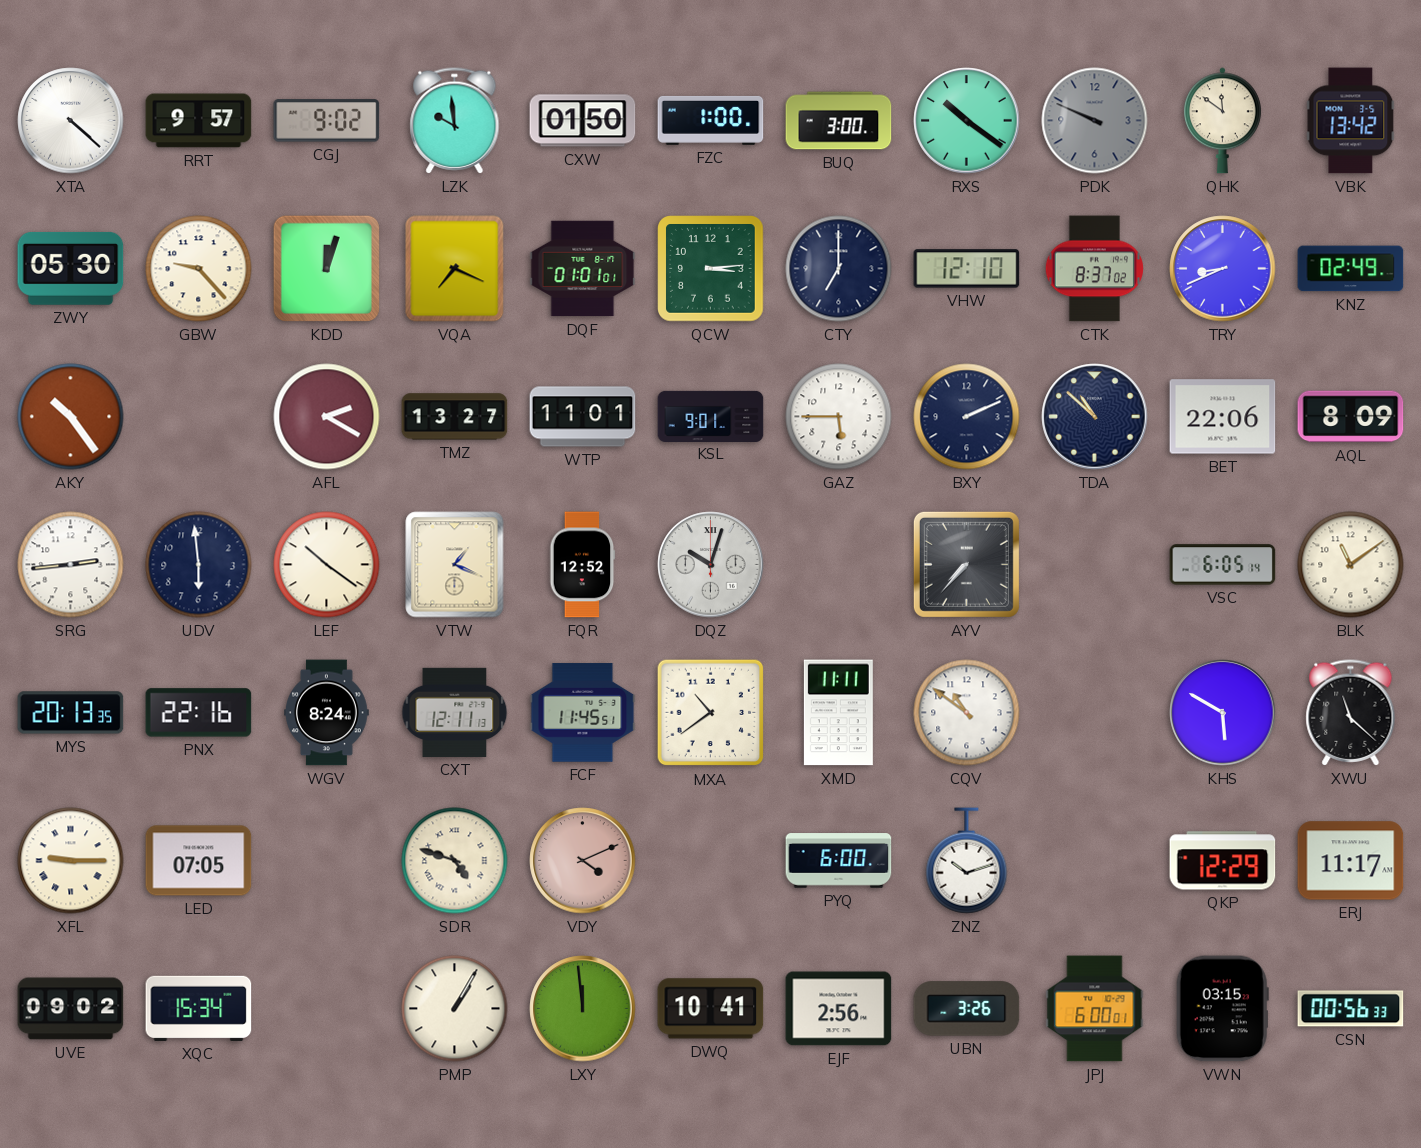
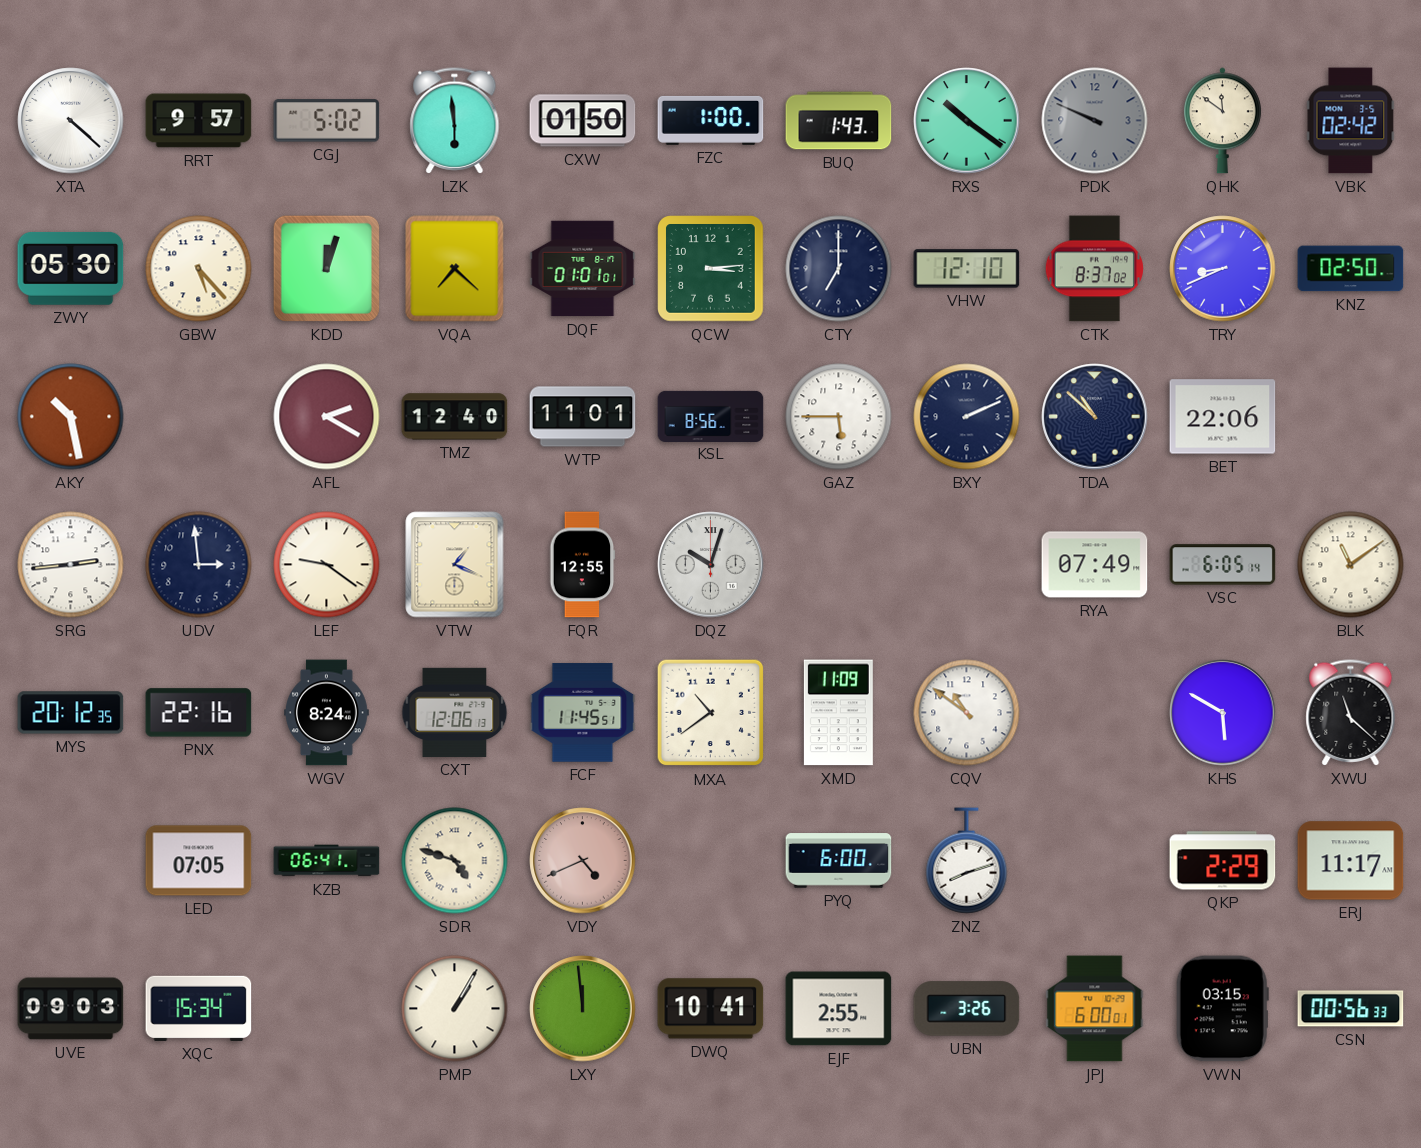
CGJ: 9:02 -> 5:02 (327, 121)
LZK: 9:59 -> 5:59 (455, 121)
BUQ: 3:00 -> 1:43 (839, 121)
VBK: 13:42 -> 02:42 (1351, 121)
GBW: 9:23 -> 5:23 (199, 269)
VQA: 7:19 -> 7:22 (455, 269)
KNZ: 02:49 -> 02:50 (1351, 269)
AKY: 10:24 -> 10:28 (71, 417)
TMZ: 13:27 -> 12:40 (455, 417)
KSL: 9:01 -> 8:56 (711, 416)
AQL: 8:09 -> none (1351, 417)
UDV: 5:59 -> 2:59 (199, 565)
LEF: 10:21 -> 9:21 (327, 565)
FQR: 12:52 -> 12:55 (583, 565)
AYV: 7:37 -> none (966, 564)
RYA: none -> 07:49 (1095, 565)
MYS: 20:13 -> 20:12 (71, 713)
CXT: 12:11 -> 12:06 (455, 712)
XMD: 11:11 -> 11:09 (838, 713)
XFL: 9:15 -> none (71, 861)
KZB: none -> 06:41 (327, 861)
VDY: 4:11 -> 4:41 (583, 861)
ZNZ: 10:12 -> 8:12 (967, 861)
QKP: 12:29 -> 2:29 (1223, 861)
UVE: 09:02 -> 09:03 (71, 1009)
EJF: 2:56 -> 2:55 (839, 1009)
